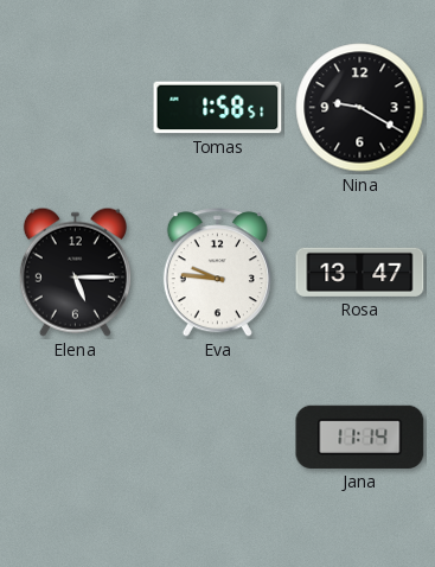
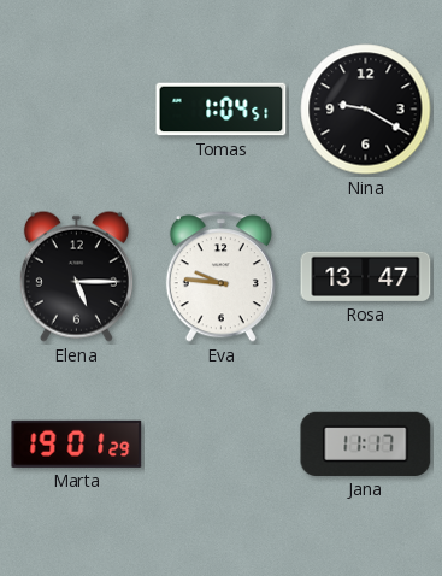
Tomas: 1:58 -> 1:04 (222, 110)
Marta: none -> 19:01 (77, 443)
Jana: 11:14 -> 11:17 (366, 443)
